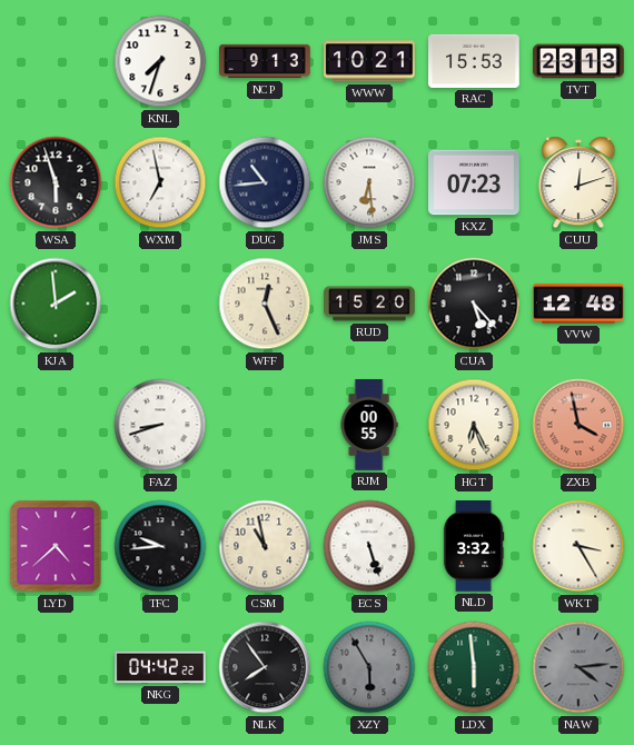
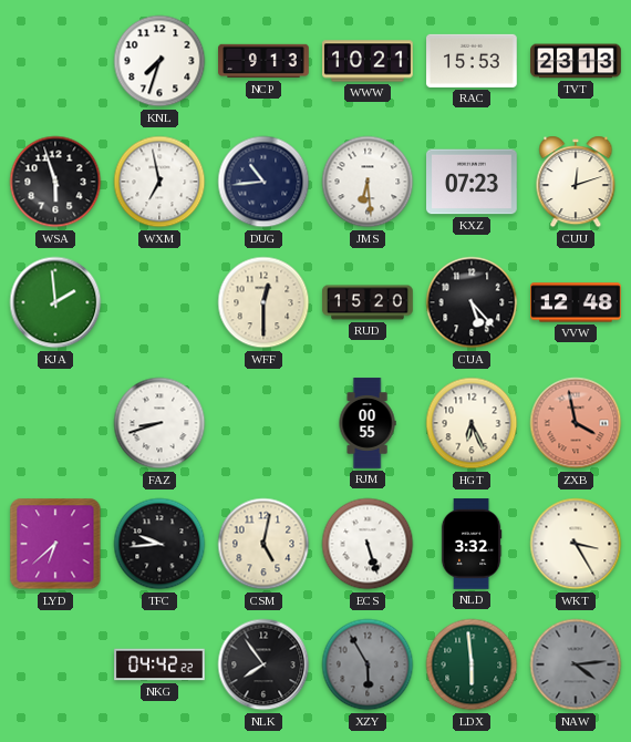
WFF: 12:26 -> 12:30 (263, 302)
LYD: 4:38 -> 6:38 (55, 544)
CSM: 10:58 -> 5:02 (263, 544)
